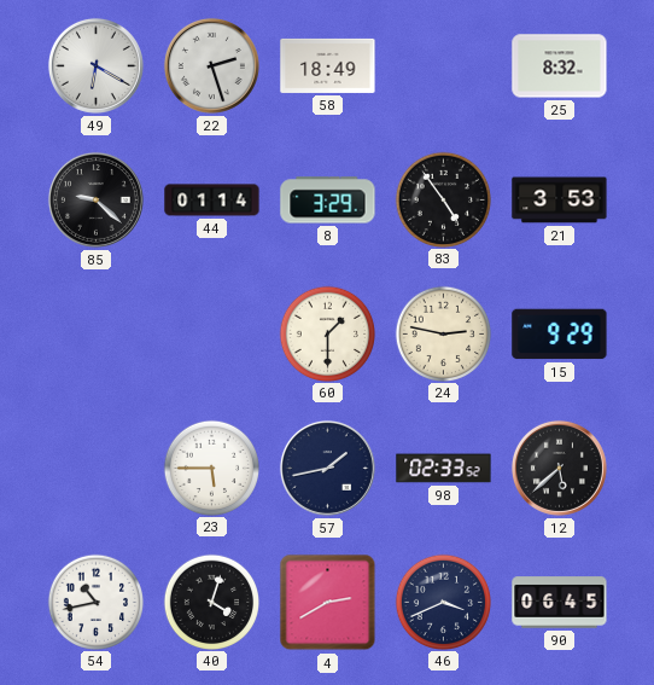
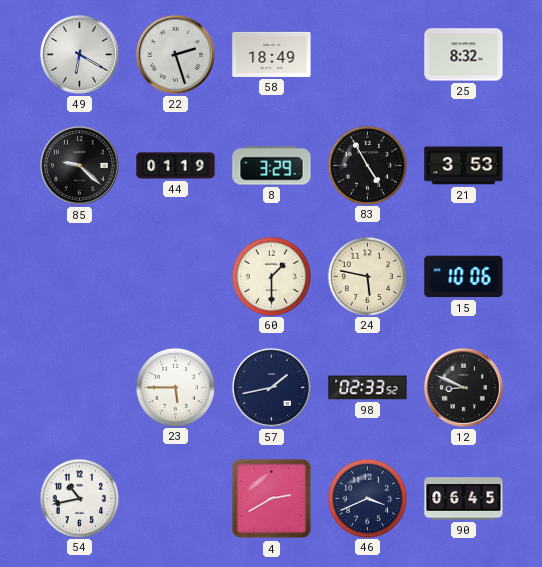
44: 01:14 -> 01:19 (176, 166)
83: 4:54 -> 4:55 (368, 165)
24: 2:47 -> 5:47 (368, 276)
15: 9:29 -> 10:06 (464, 277)
12: 5:38 -> 8:49 (463, 387)
40: 4:03 -> none (212, 602)
